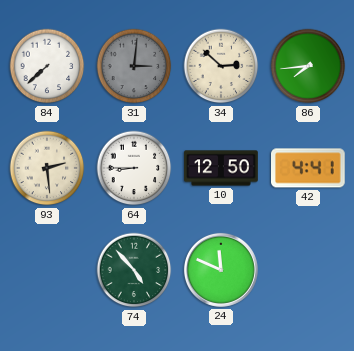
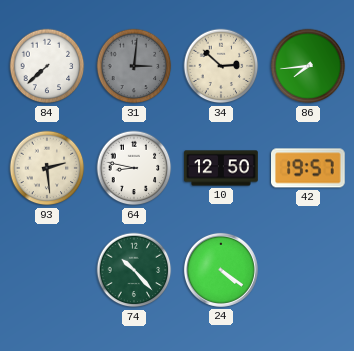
64: 8:45 -> 8:47 (134, 168)
42: 4:41 -> 19:57 (309, 168)
74: 4:53 -> 10:23 (134, 270)
24: 11:49 -> 4:21 (221, 270)
